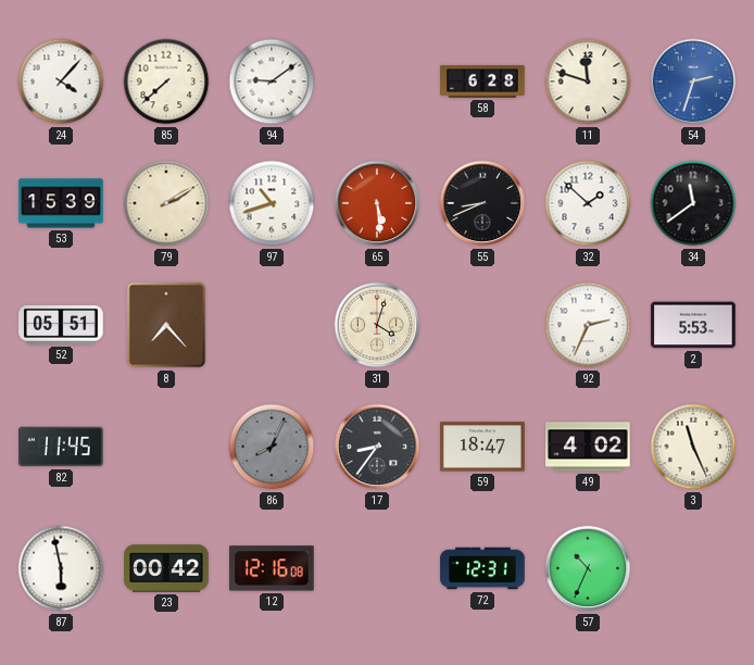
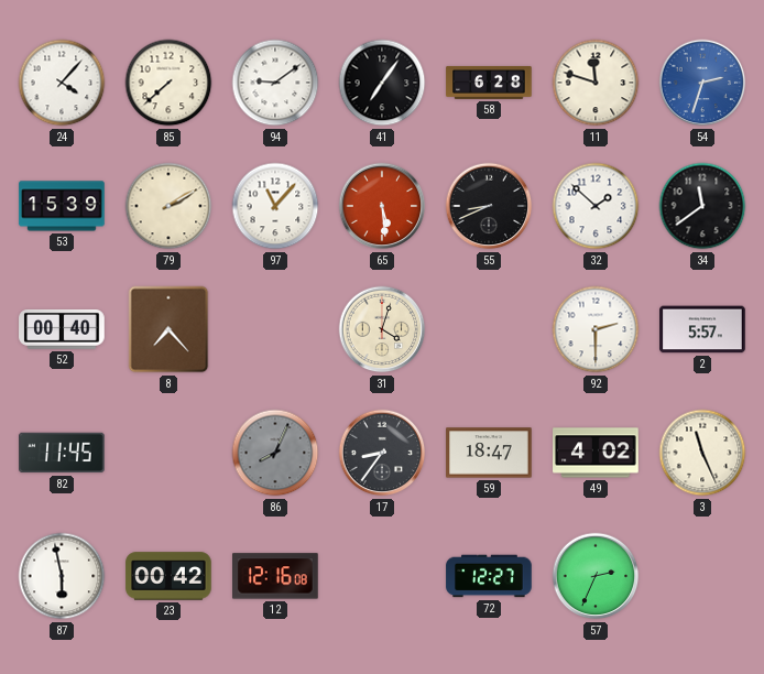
41: none -> 7:06 (382, 83)
97: 10:42 -> 11:07 (275, 206)
52: 05:51 -> 00:40 (62, 329)
92: 2:34 -> 2:30 (596, 329)
2: 5:53 -> 5:57 (702, 329)
72: 12:31 -> 12:27 (489, 576)
57: 10:34 -> 2:34 (596, 576)
